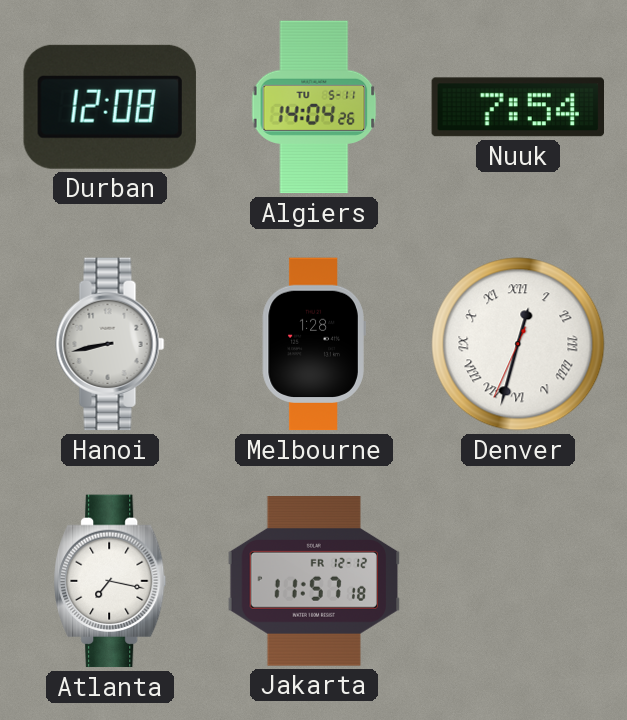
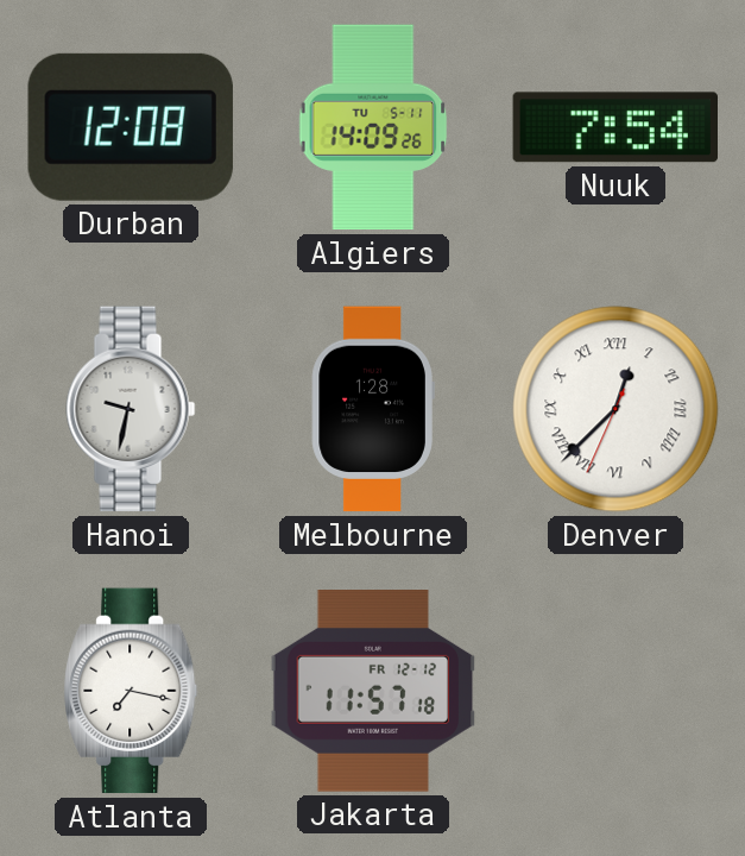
Algiers: 14:04 -> 14:09 (373, 127)
Hanoi: 8:43 -> 9:32 (131, 409)
Denver: 12:32 -> 12:37 (615, 409)
